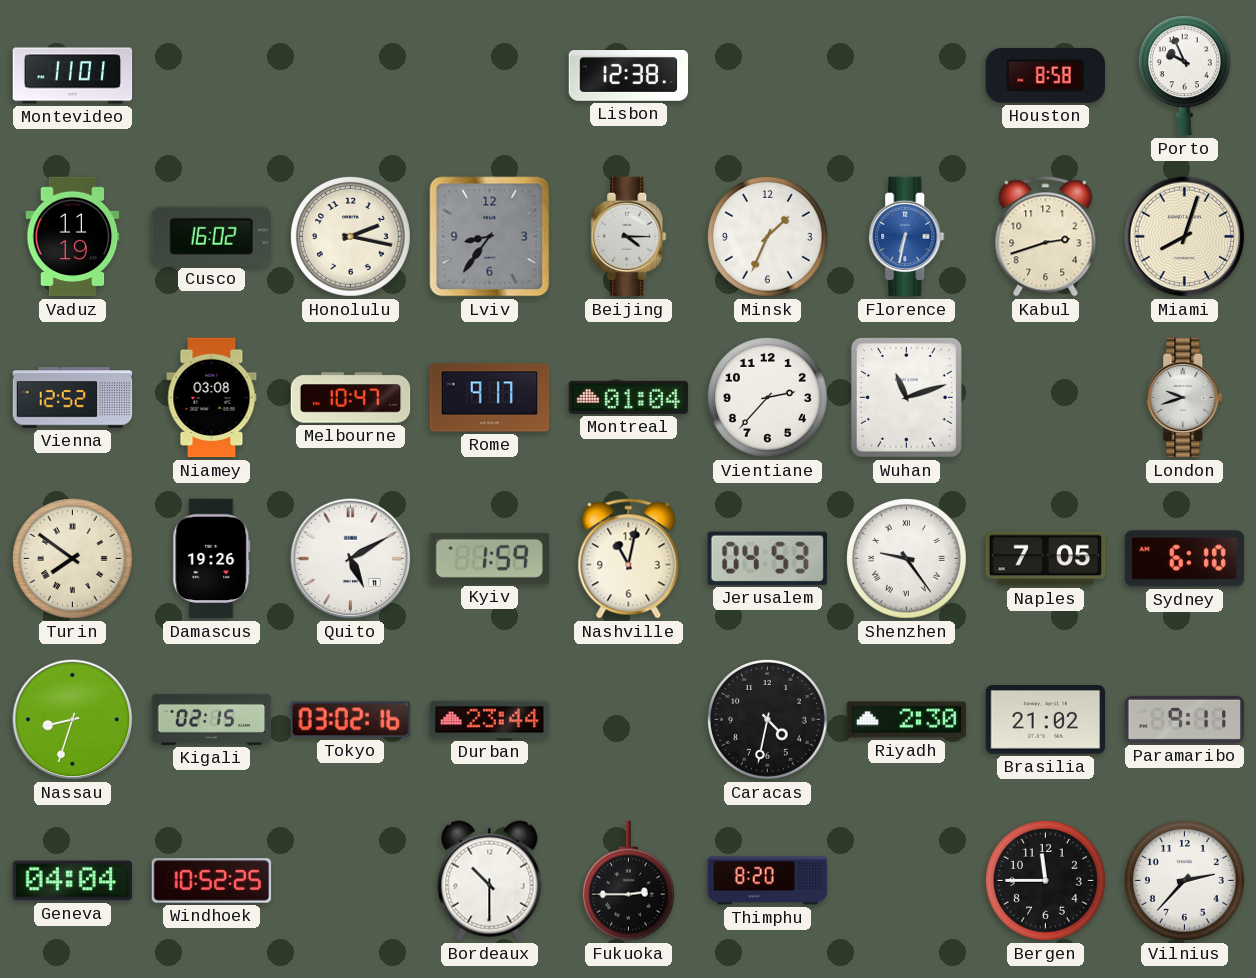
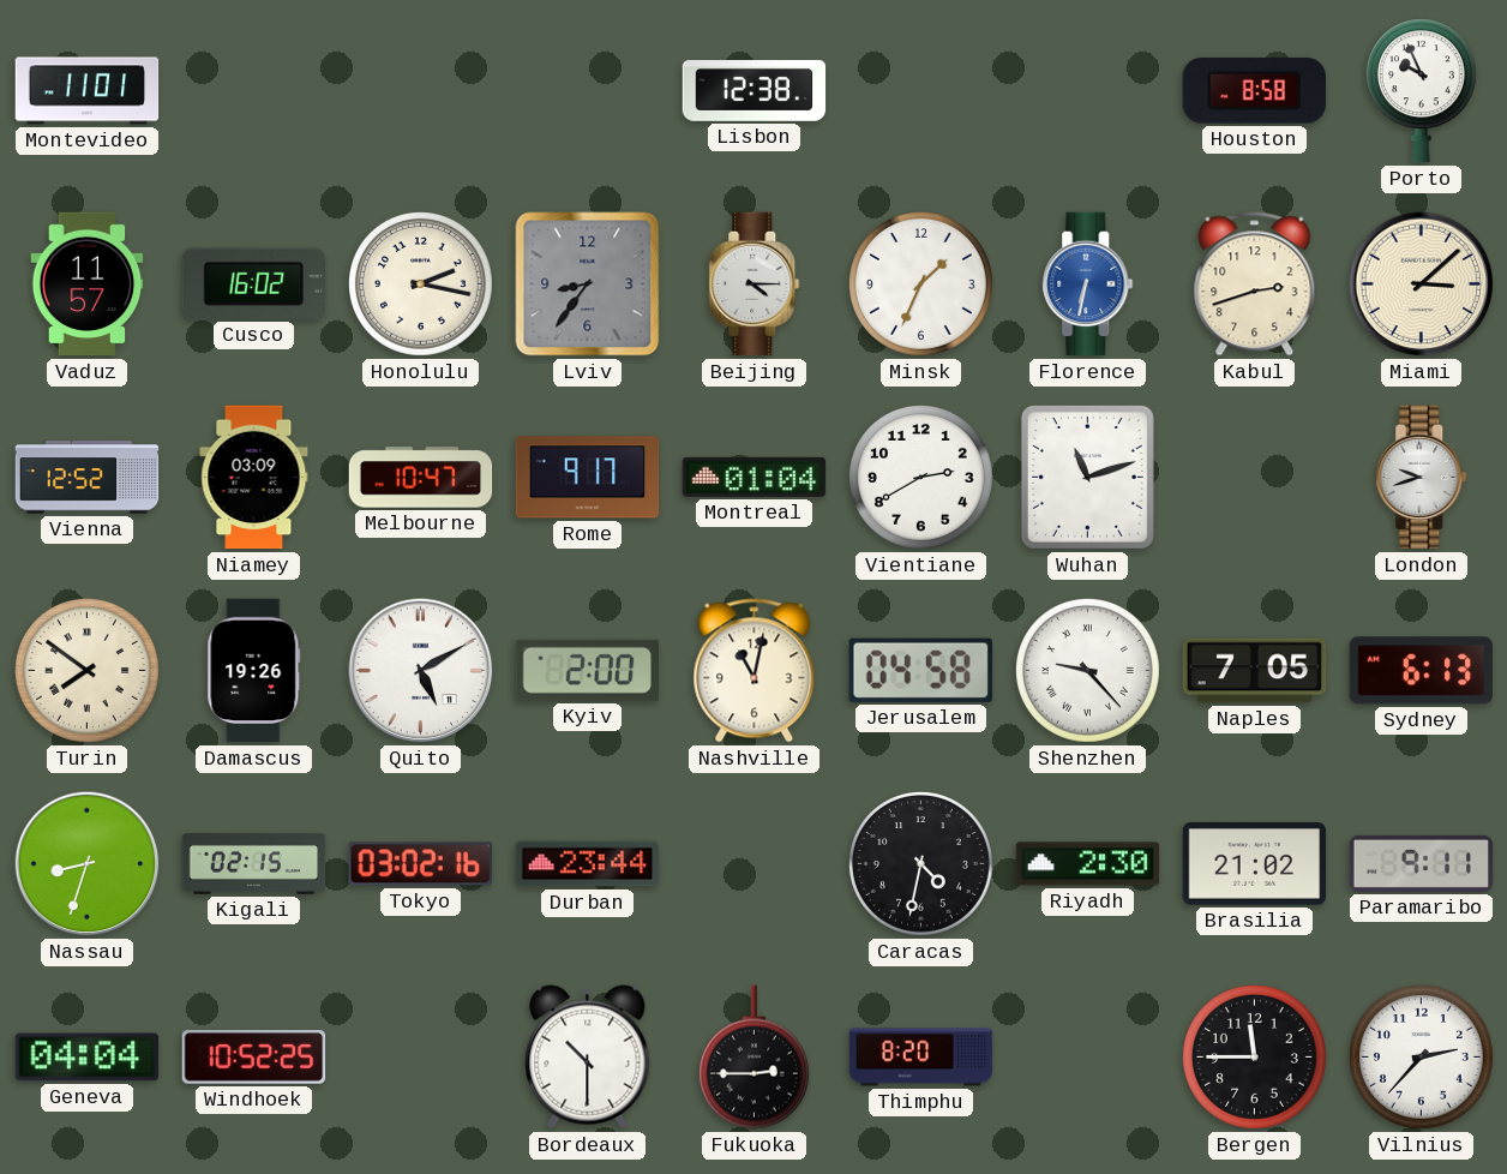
Vaduz: 11:19 -> 11:57 (88, 284)
Miami: 8:03 -> 3:08 (1422, 284)
Niamey: 03:08 -> 03:09 (254, 478)
Vientiane: 2:37 -> 2:40 (921, 478)
Kyiv: 1:59 -> 2:00 (587, 670)
Jerusalem: 04:53 -> 04:58 (920, 670)
Shenzhen: 9:24 -> 9:23 (1088, 671)
Sydney: 6:10 -> 6:13 (1421, 671)
